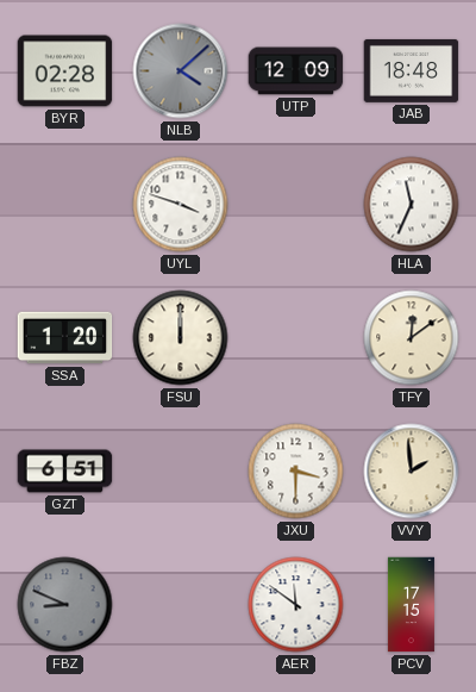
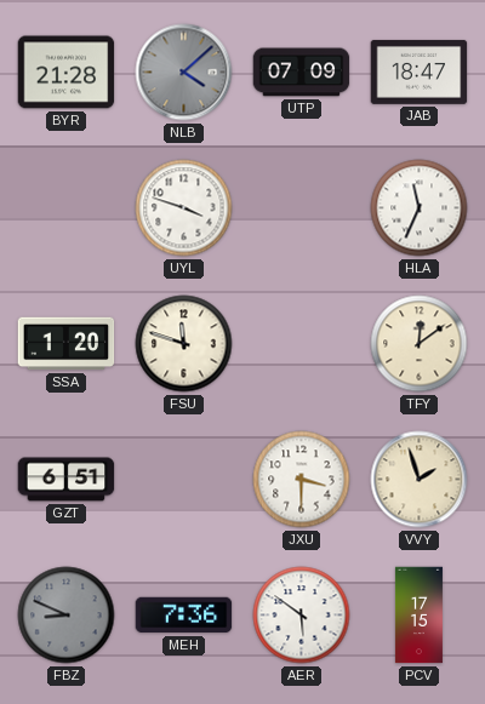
BYR: 02:28 -> 21:28 (67, 73)
UTP: 12:09 -> 07:09 (302, 73)
JAB: 18:48 -> 18:47 (420, 71)
FSU: 12:00 -> 11:48 (184, 344)
VVY: 1:59 -> 1:57 (420, 480)
MEH: none -> 7:36 (184, 616)
AER: 11:51 -> 5:51 (302, 616)
